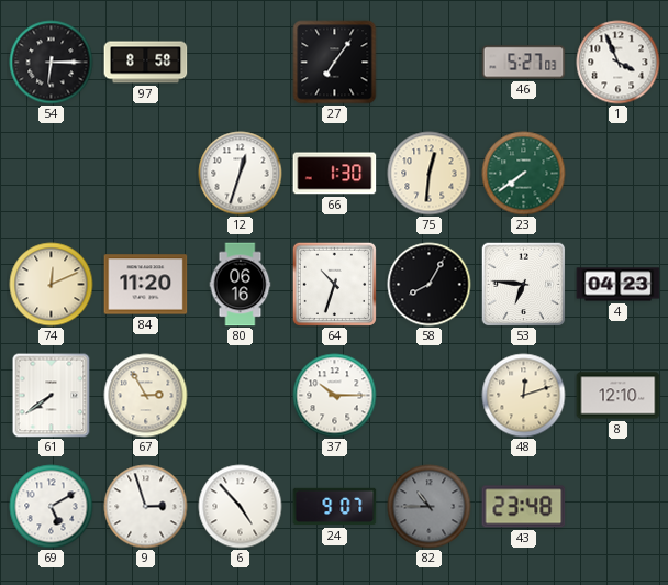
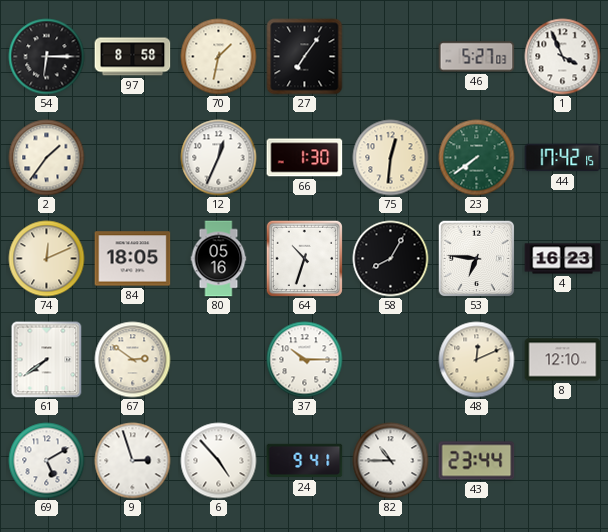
70: none -> 1:32 (219, 57)
2: none -> 1:36 (47, 158)
12: 12:33 -> 12:34 (219, 158)
44: none -> 17:42 (563, 158)
84: 11:20 -> 18:05 (133, 259)
80: 06:16 -> 05:16 (219, 259)
4: 04:23 -> 16:23 (563, 259)
67: 2:55 -> 2:51 (133, 360)
48: 12:12 -> 12:11 (477, 360)
24: 9:07 -> 9:41 (305, 461)
82 dial: grey -> white (391, 461)
43: 23:48 -> 23:44 (477, 461)
